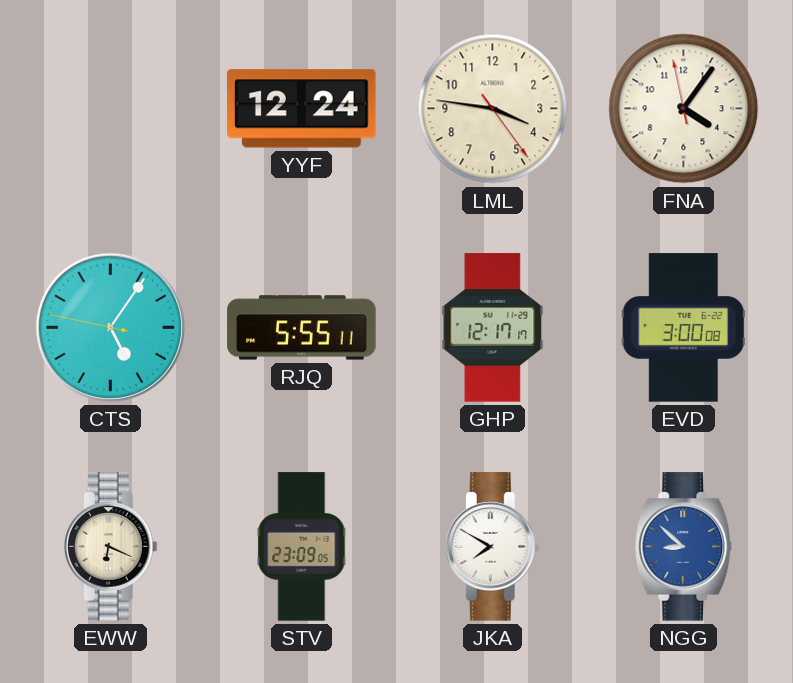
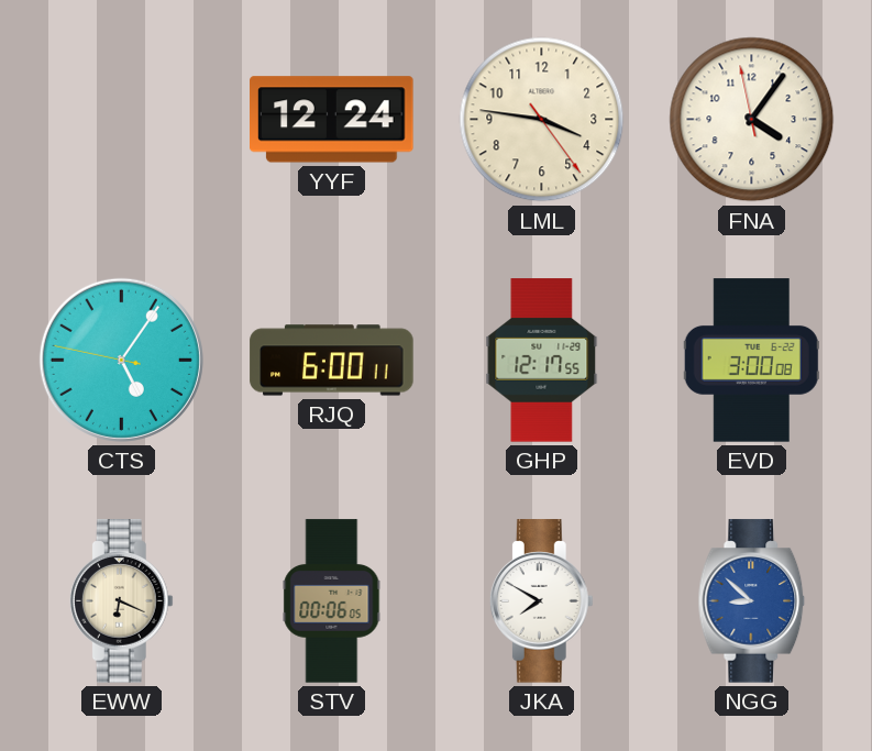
RJQ: 5:55 -> 6:00 (332, 361)
GHP: 12:17:17 -> 12:17:55 (542, 361)
STV: 23:09 -> 00:06 (332, 601)
